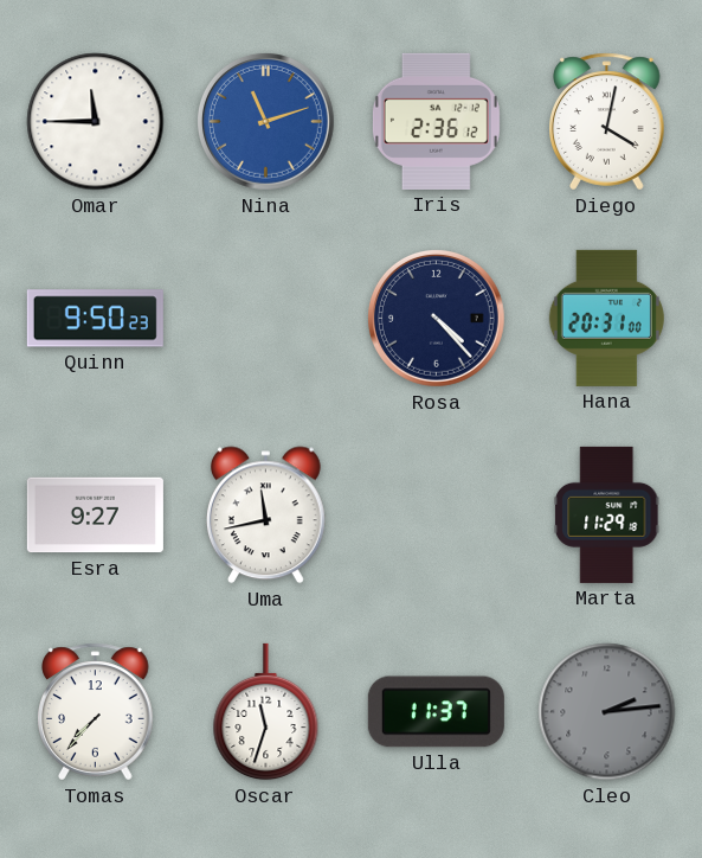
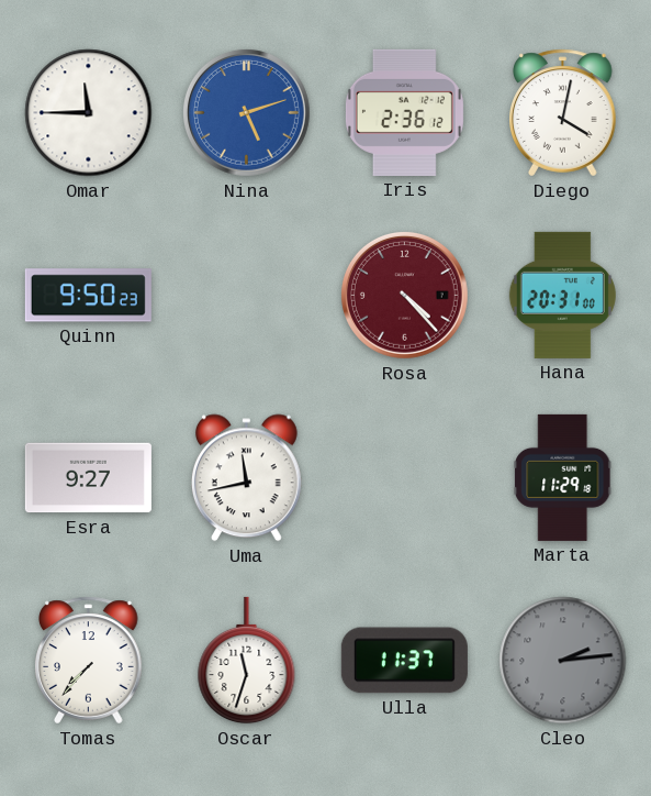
Nina: 11:12 -> 5:12 (246, 112)
Rosa dial: navy -> burgundy (404, 295)
